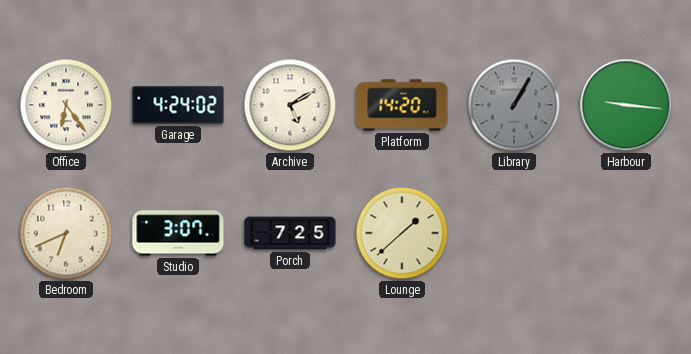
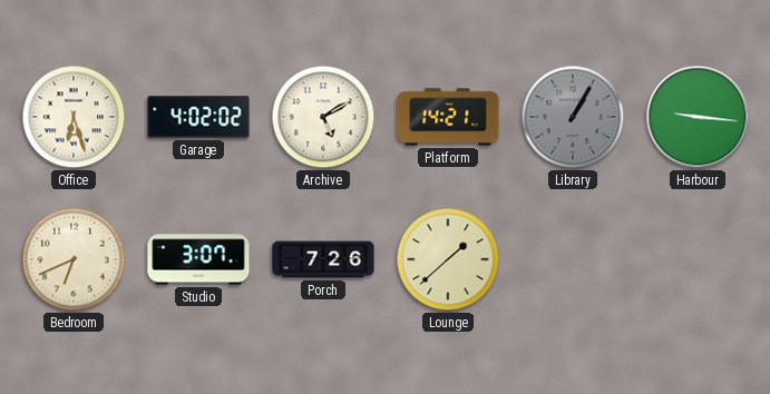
Office: 6:24 -> 6:27 (74, 117)
Garage: 4:24 -> 4:02 (198, 117)
Platform: 14:20 -> 14:21 (448, 117)
Porch: 7:25 -> 7:26 (323, 259)
